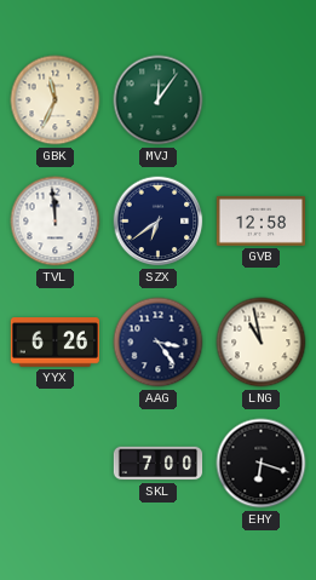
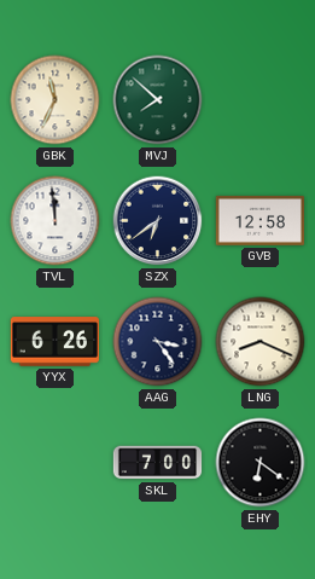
MVJ: 12:06 -> 7:52 (158, 100)
LNG: 10:58 -> 8:19 (261, 342)
EHY: 6:18 -> 6:21 (261, 463)
